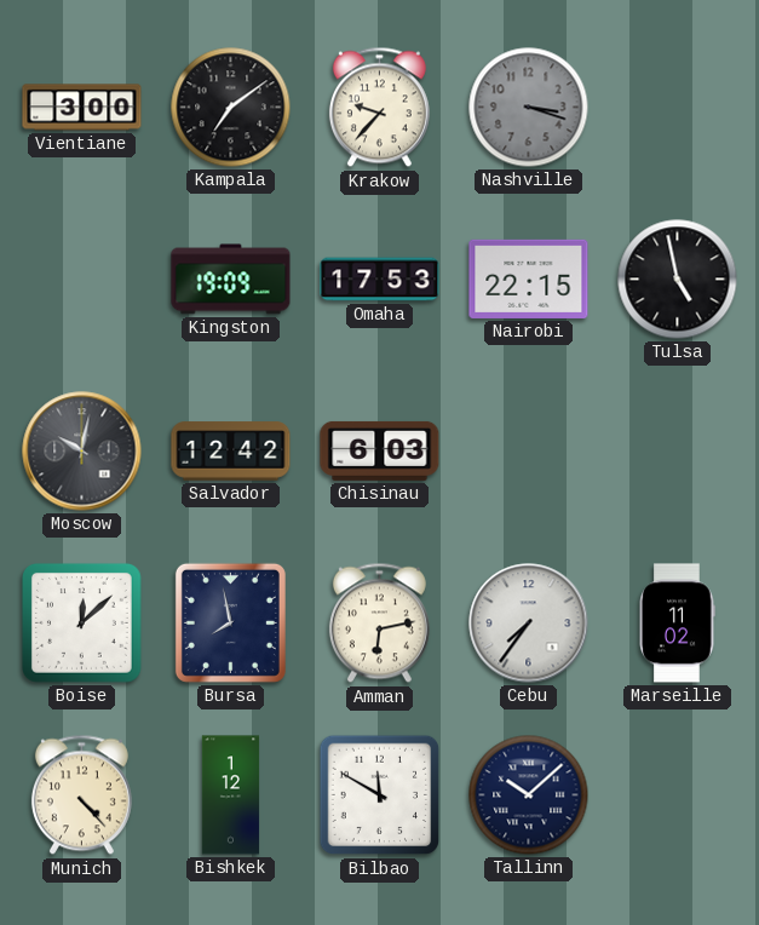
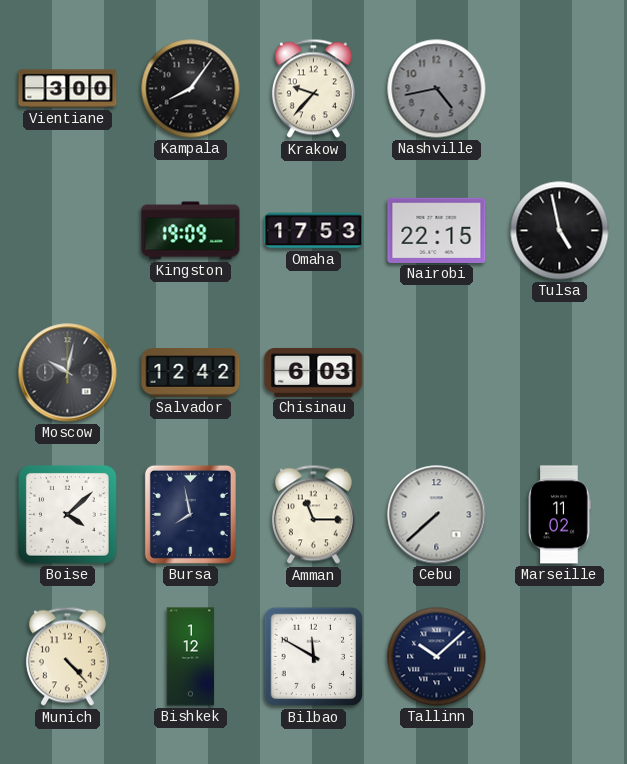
Kampala: 7:09 -> 8:06 (191, 89)
Nashville: 3:18 -> 4:43 (437, 89)
Boise: 12:08 -> 4:08 (67, 514)
Amman: 6:13 -> 11:15 (313, 515)
Cebu: 7:36 -> 7:38 (437, 515)
